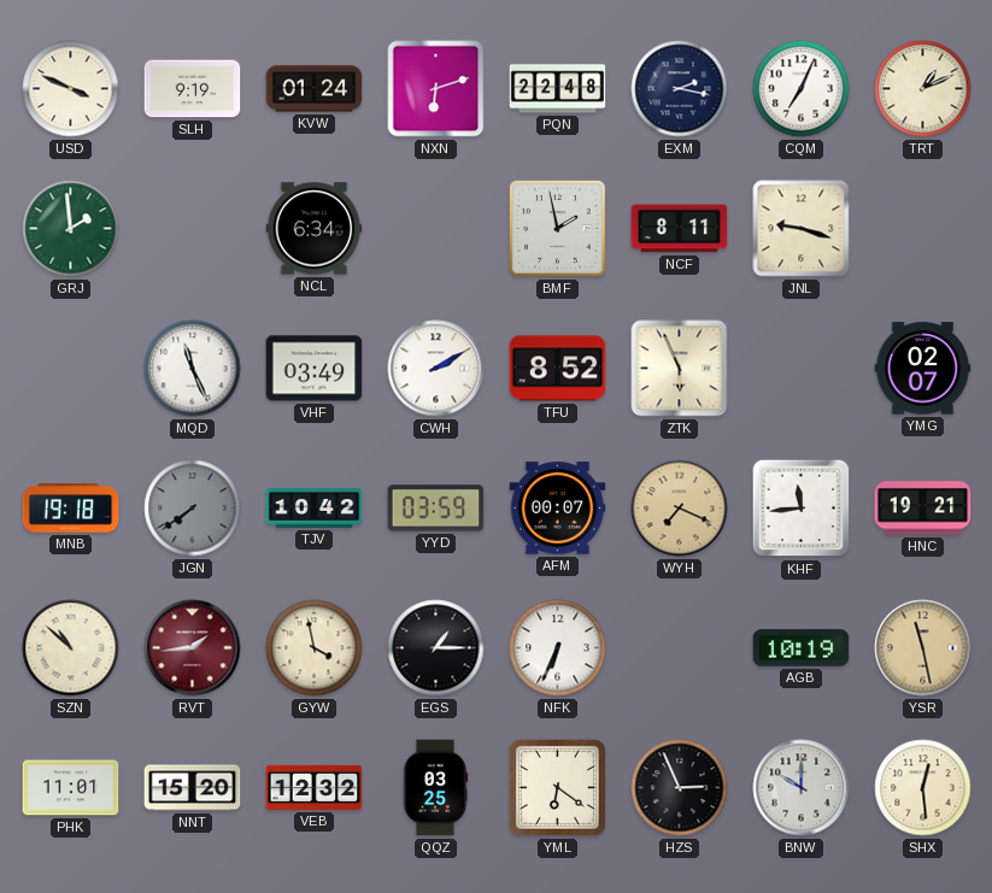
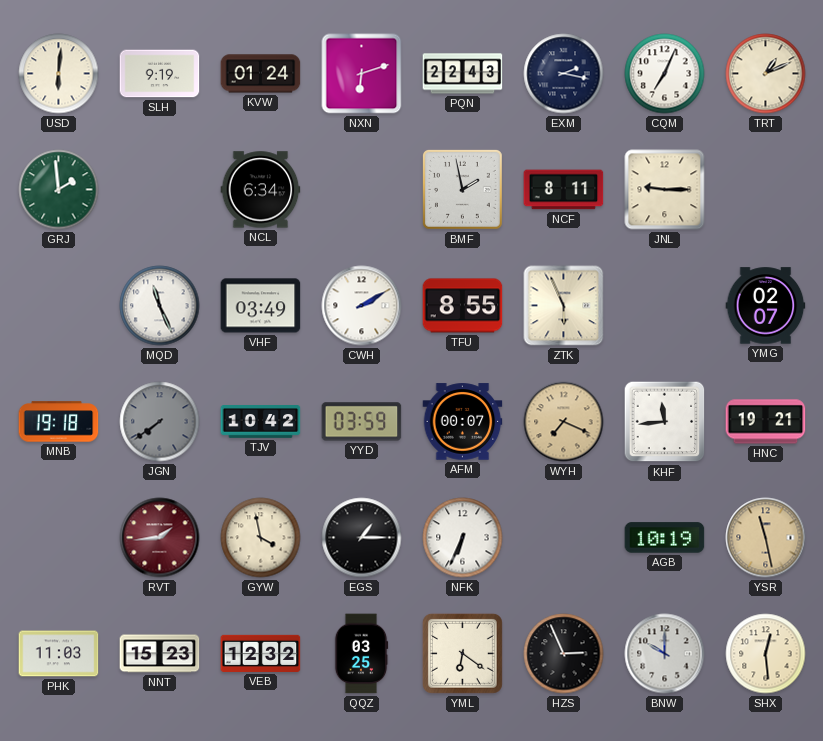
USD: 3:49 -> 6:01 (59, 74)
PQN: 22:48 -> 22:43 (463, 74)
JNL: 9:18 -> 9:15 (665, 190)
TFU: 8:52 -> 8:55 (463, 306)
SZN: 10:52 -> none (71, 648)
PHK: 11:01 -> 11:03 (59, 654)
NNT: 15:20 -> 15:23 (160, 654)
